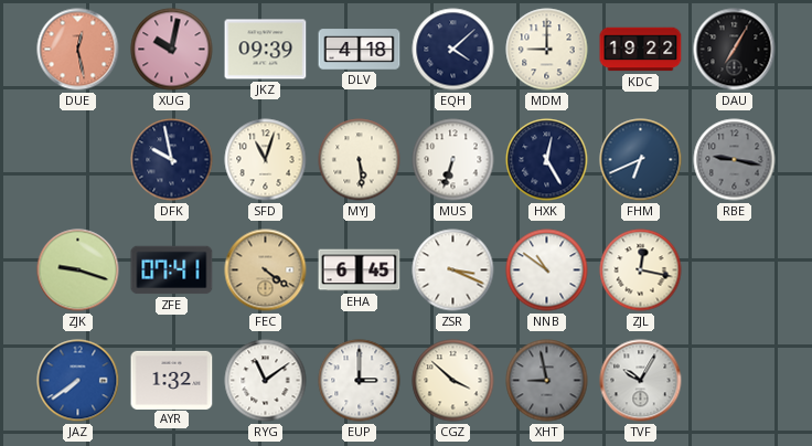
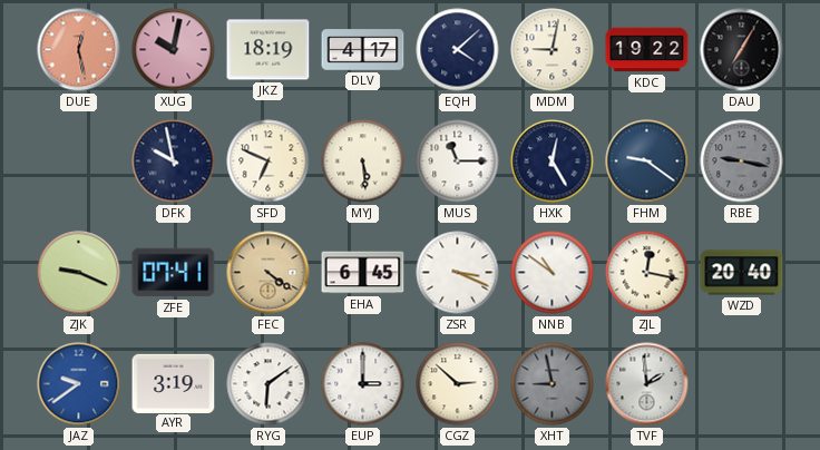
JKZ: 09:39 -> 18:19 (269, 50)
DLV: 4:18 -> 4:17 (363, 50)
MDM: 9:00 -> 9:02 (553, 50)
SFD: 11:03 -> 6:49 (269, 162)
MUS: 6:33 -> 11:15 (458, 162)
FHM: 6:41 -> 9:21 (647, 162)
ZJK: 9:18 -> 9:19 (79, 273)
WZD: none -> 20:40 (742, 273)
JAZ: 7:39 -> 9:39 (79, 384)
AYR: 1:32 -> 3:19 (174, 383)
RYG: 11:09 -> 6:09 (269, 384)
CGZ: 3:52 -> 2:52 (458, 384)
TVF: 10:05 -> 1:59 (647, 384)
